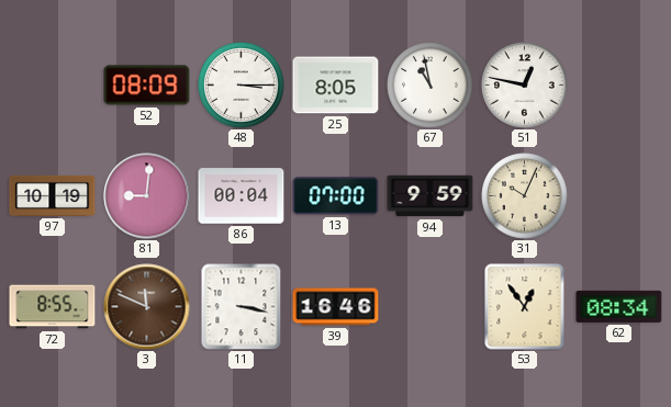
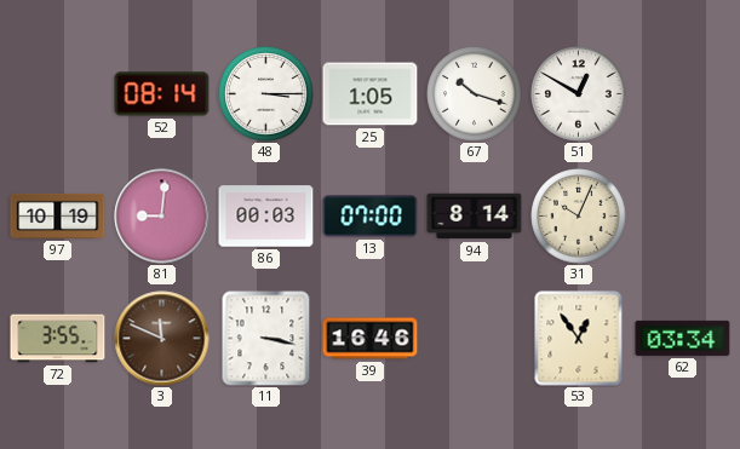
52: 08:09 -> 08:14 (162, 94)
25: 8:05 -> 1:05 (371, 94)
67: 10:58 -> 10:18 (475, 94)
51: 12:47 -> 12:50 (579, 94)
86: 00:04 -> 00:03 (266, 217)
94: 9:59 -> 8:14 (475, 217)
72: 8:55 -> 3:55 (58, 339)
62: 08:34 -> 03:34 (683, 338)
